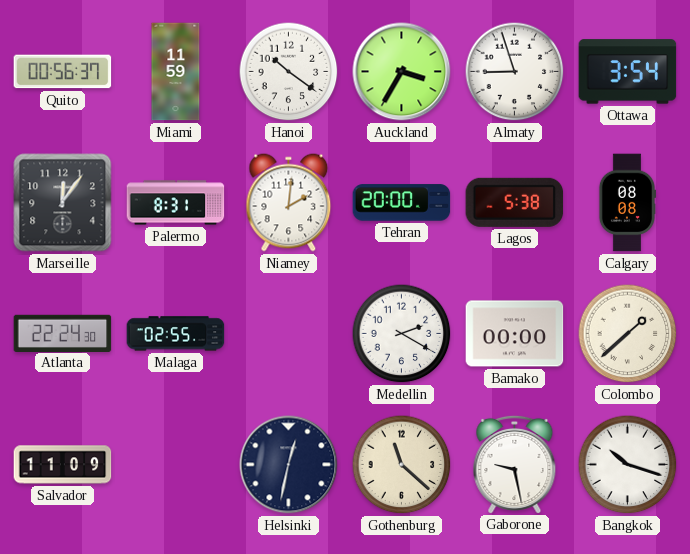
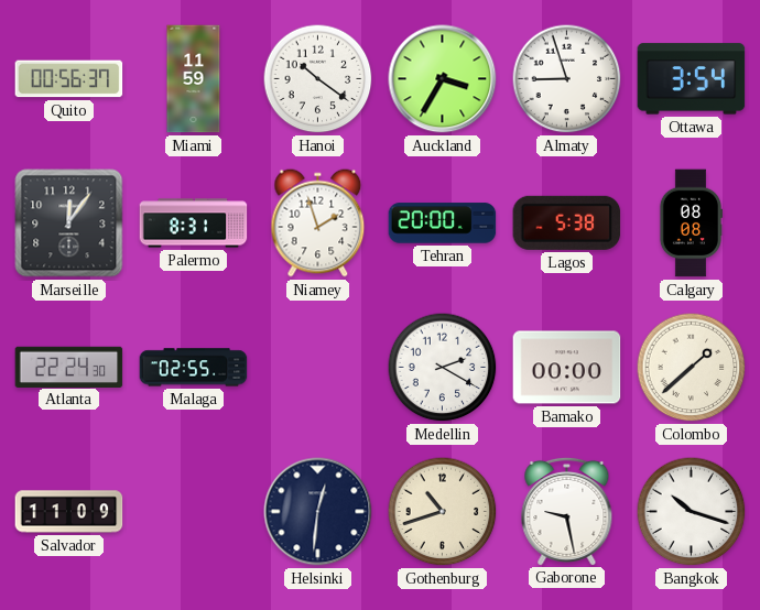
Niamey: 2:01 -> 1:57 (318, 224)
Helsinki: 12:32 -> 12:31 (318, 512)
Gothenburg: 11:22 -> 10:42 (443, 512)
